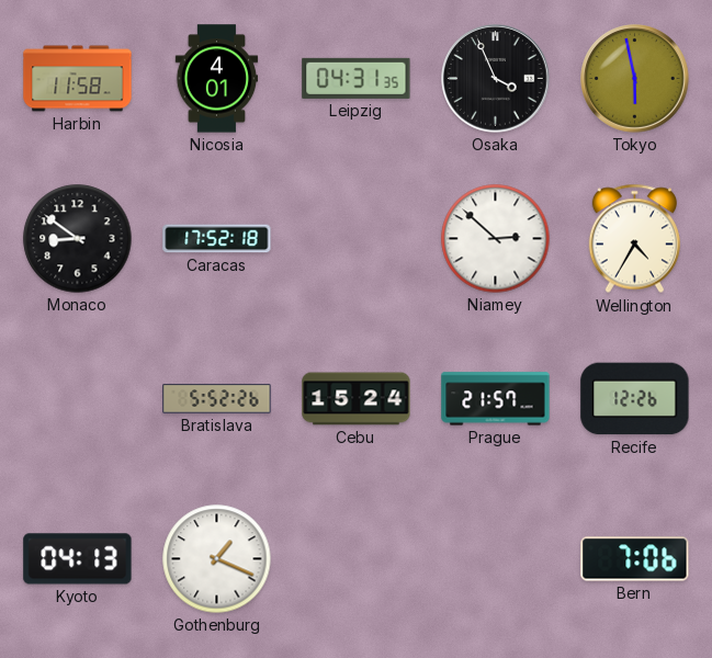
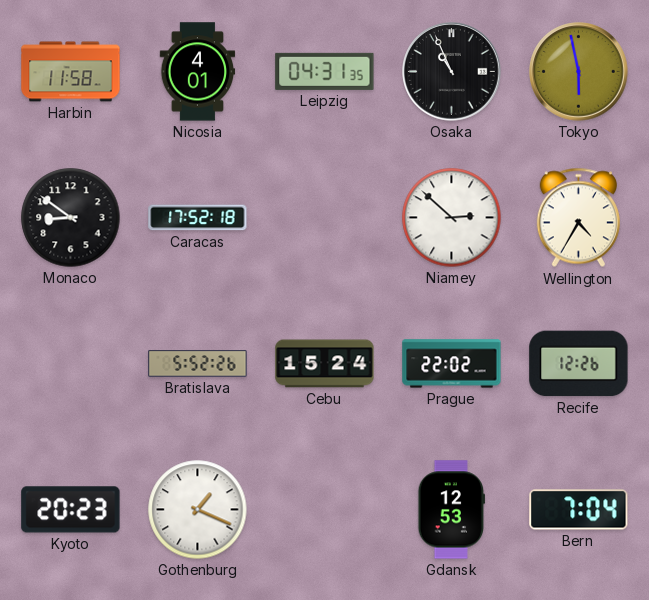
Osaka: 3:56 -> 10:56 (452, 72)
Prague: 21:57 -> 22:02 (452, 364)
Kyoto: 04:13 -> 20:23 (71, 510)
Gdansk: none -> 12:53 (451, 510)
Bern: 7:06 -> 7:04 (579, 510)
